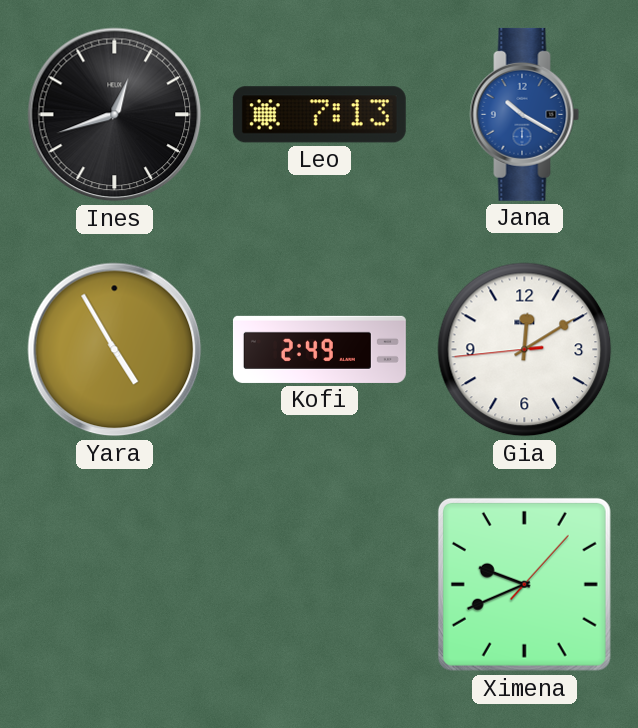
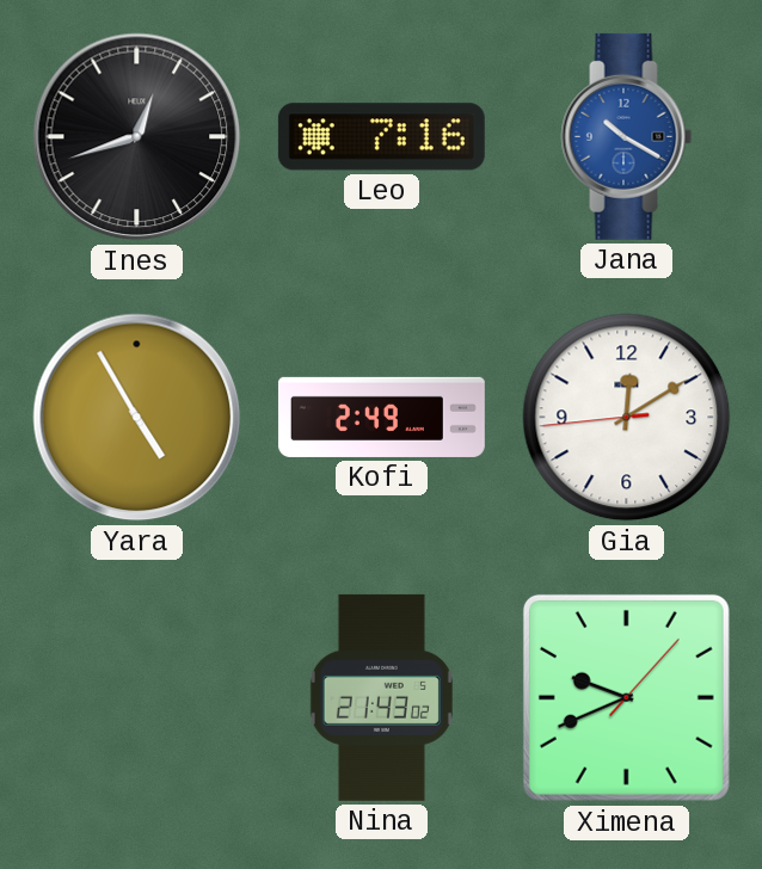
Leo: 7:13 -> 7:16 (381, 137)
Nina: none -> 21:43 (381, 697)
